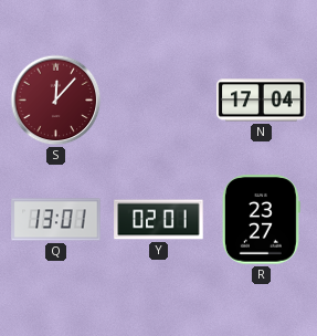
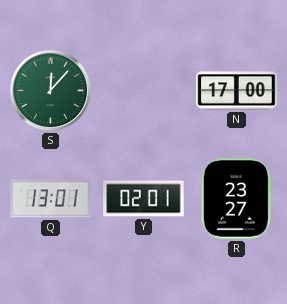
S dial: burgundy -> green (51, 91)
N: 17:04 -> 17:00 (237, 91)
